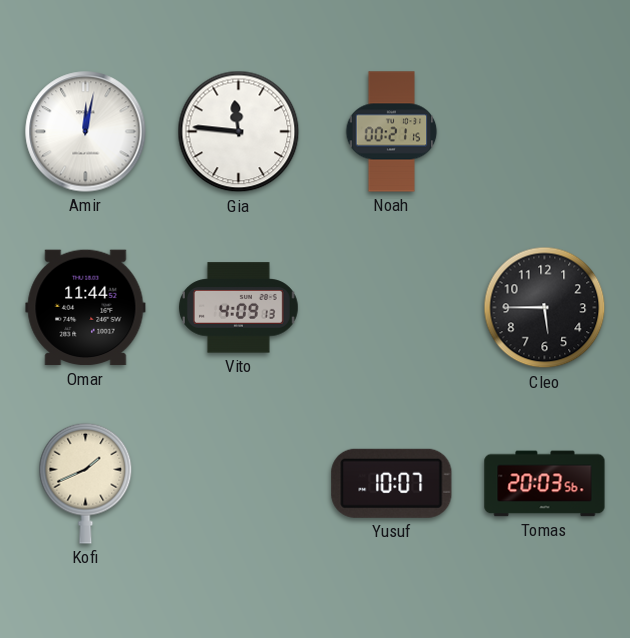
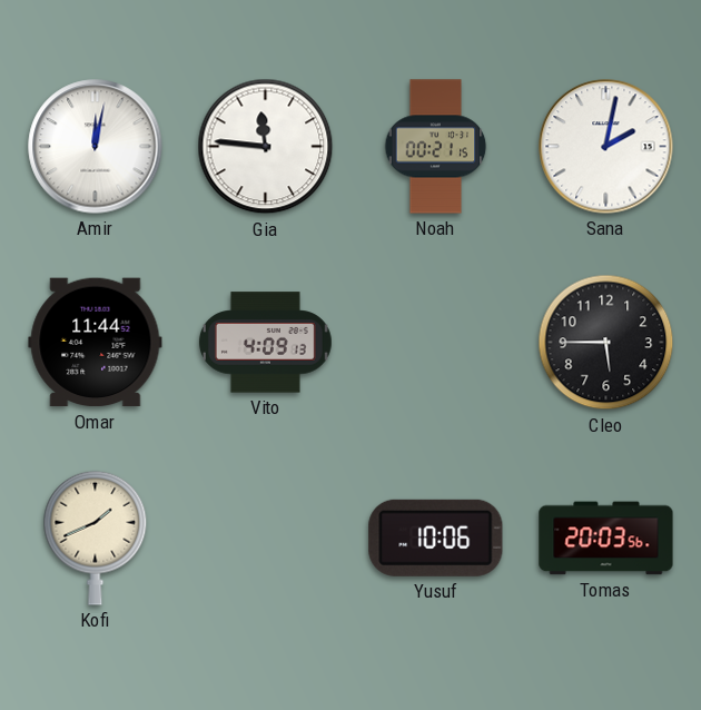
Sana: none -> 2:02 (606, 147)
Yusuf: 10:07 -> 10:06 (436, 538)
